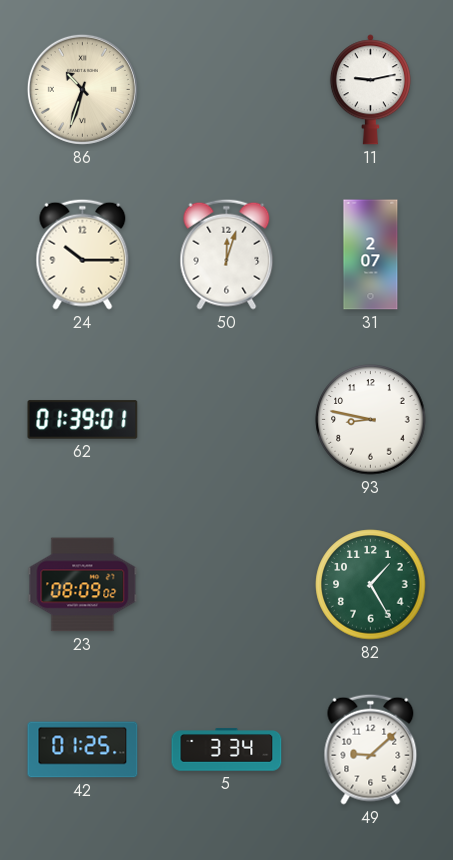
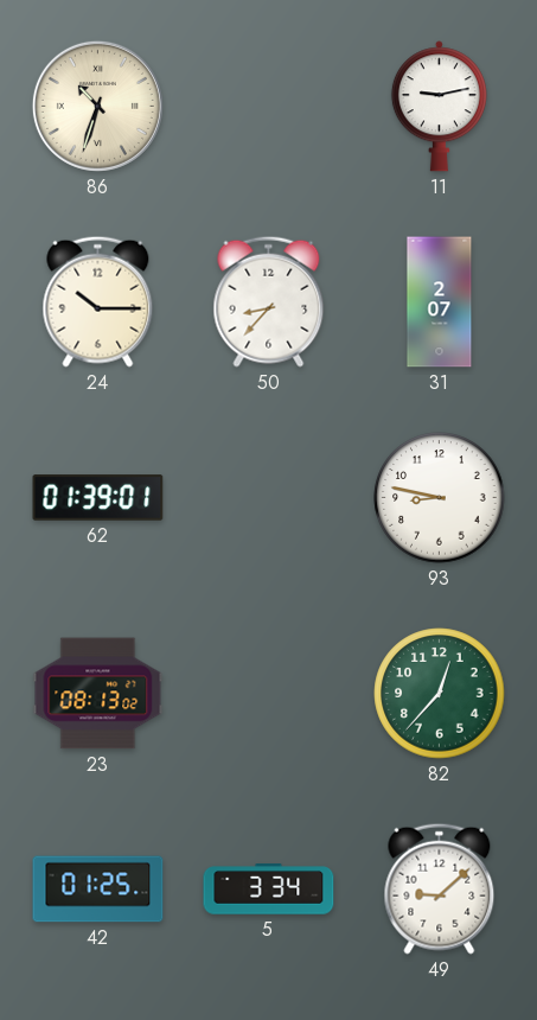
50: 12:03 -> 8:37 (269, 301)
23: 08:09 -> 08:13 (98, 694)
82: 1:25 -> 12:37 (440, 694)
